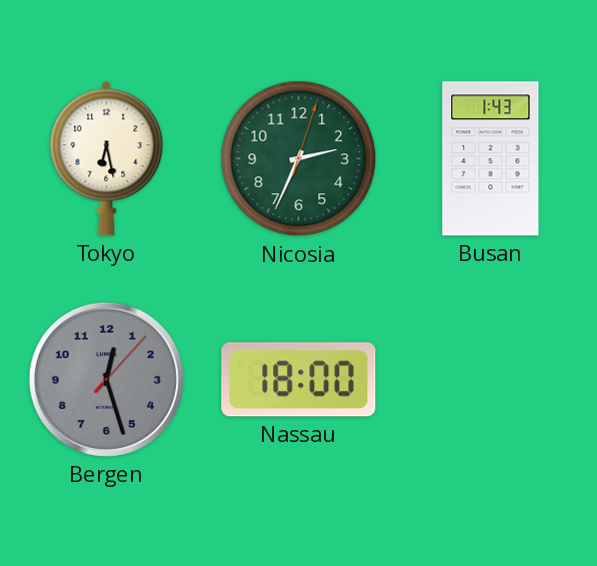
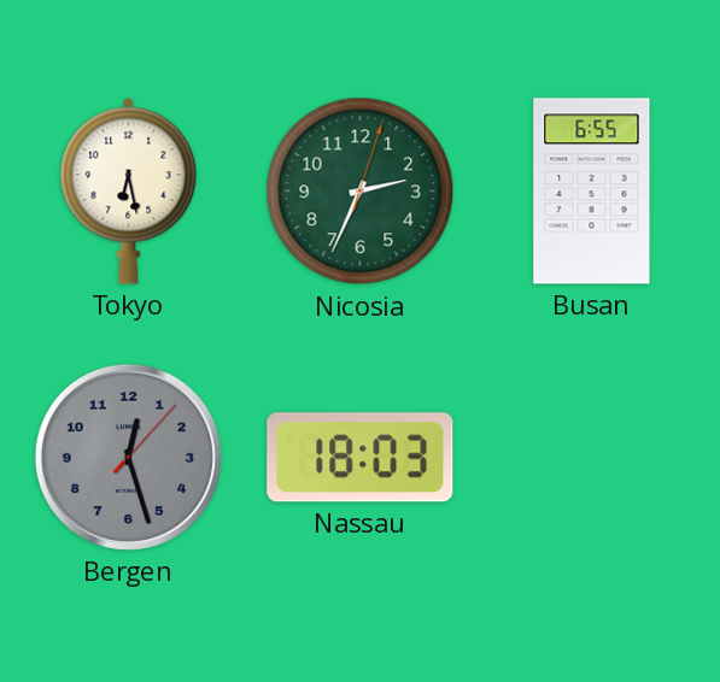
Busan: 1:43 -> 6:55 (592, 192)
Nassau: 18:00 -> 18:03 (361, 458)
